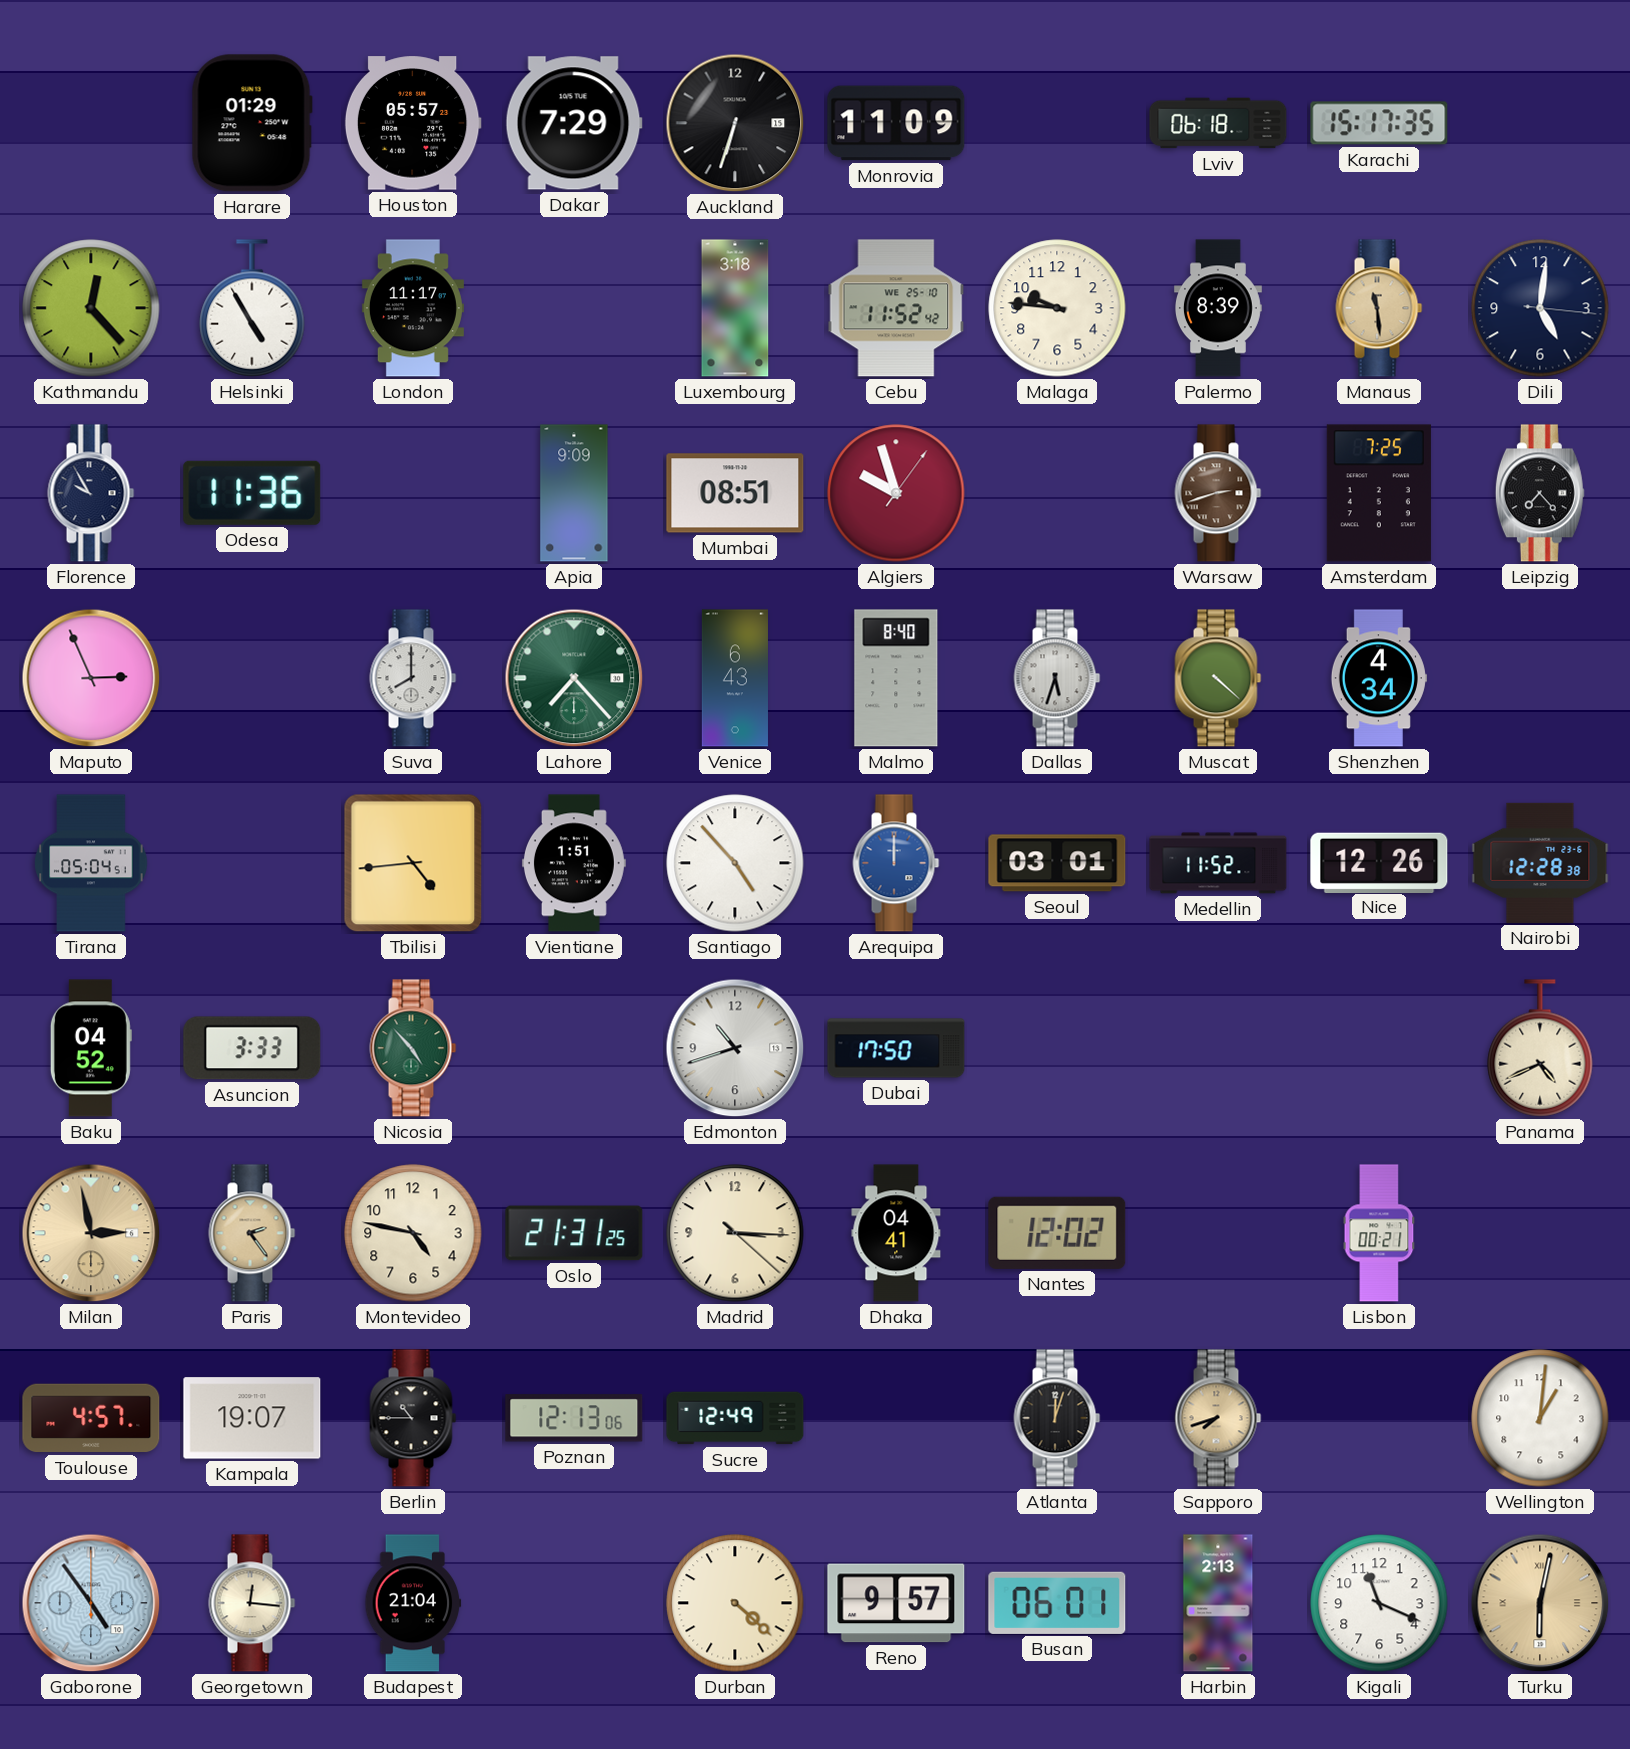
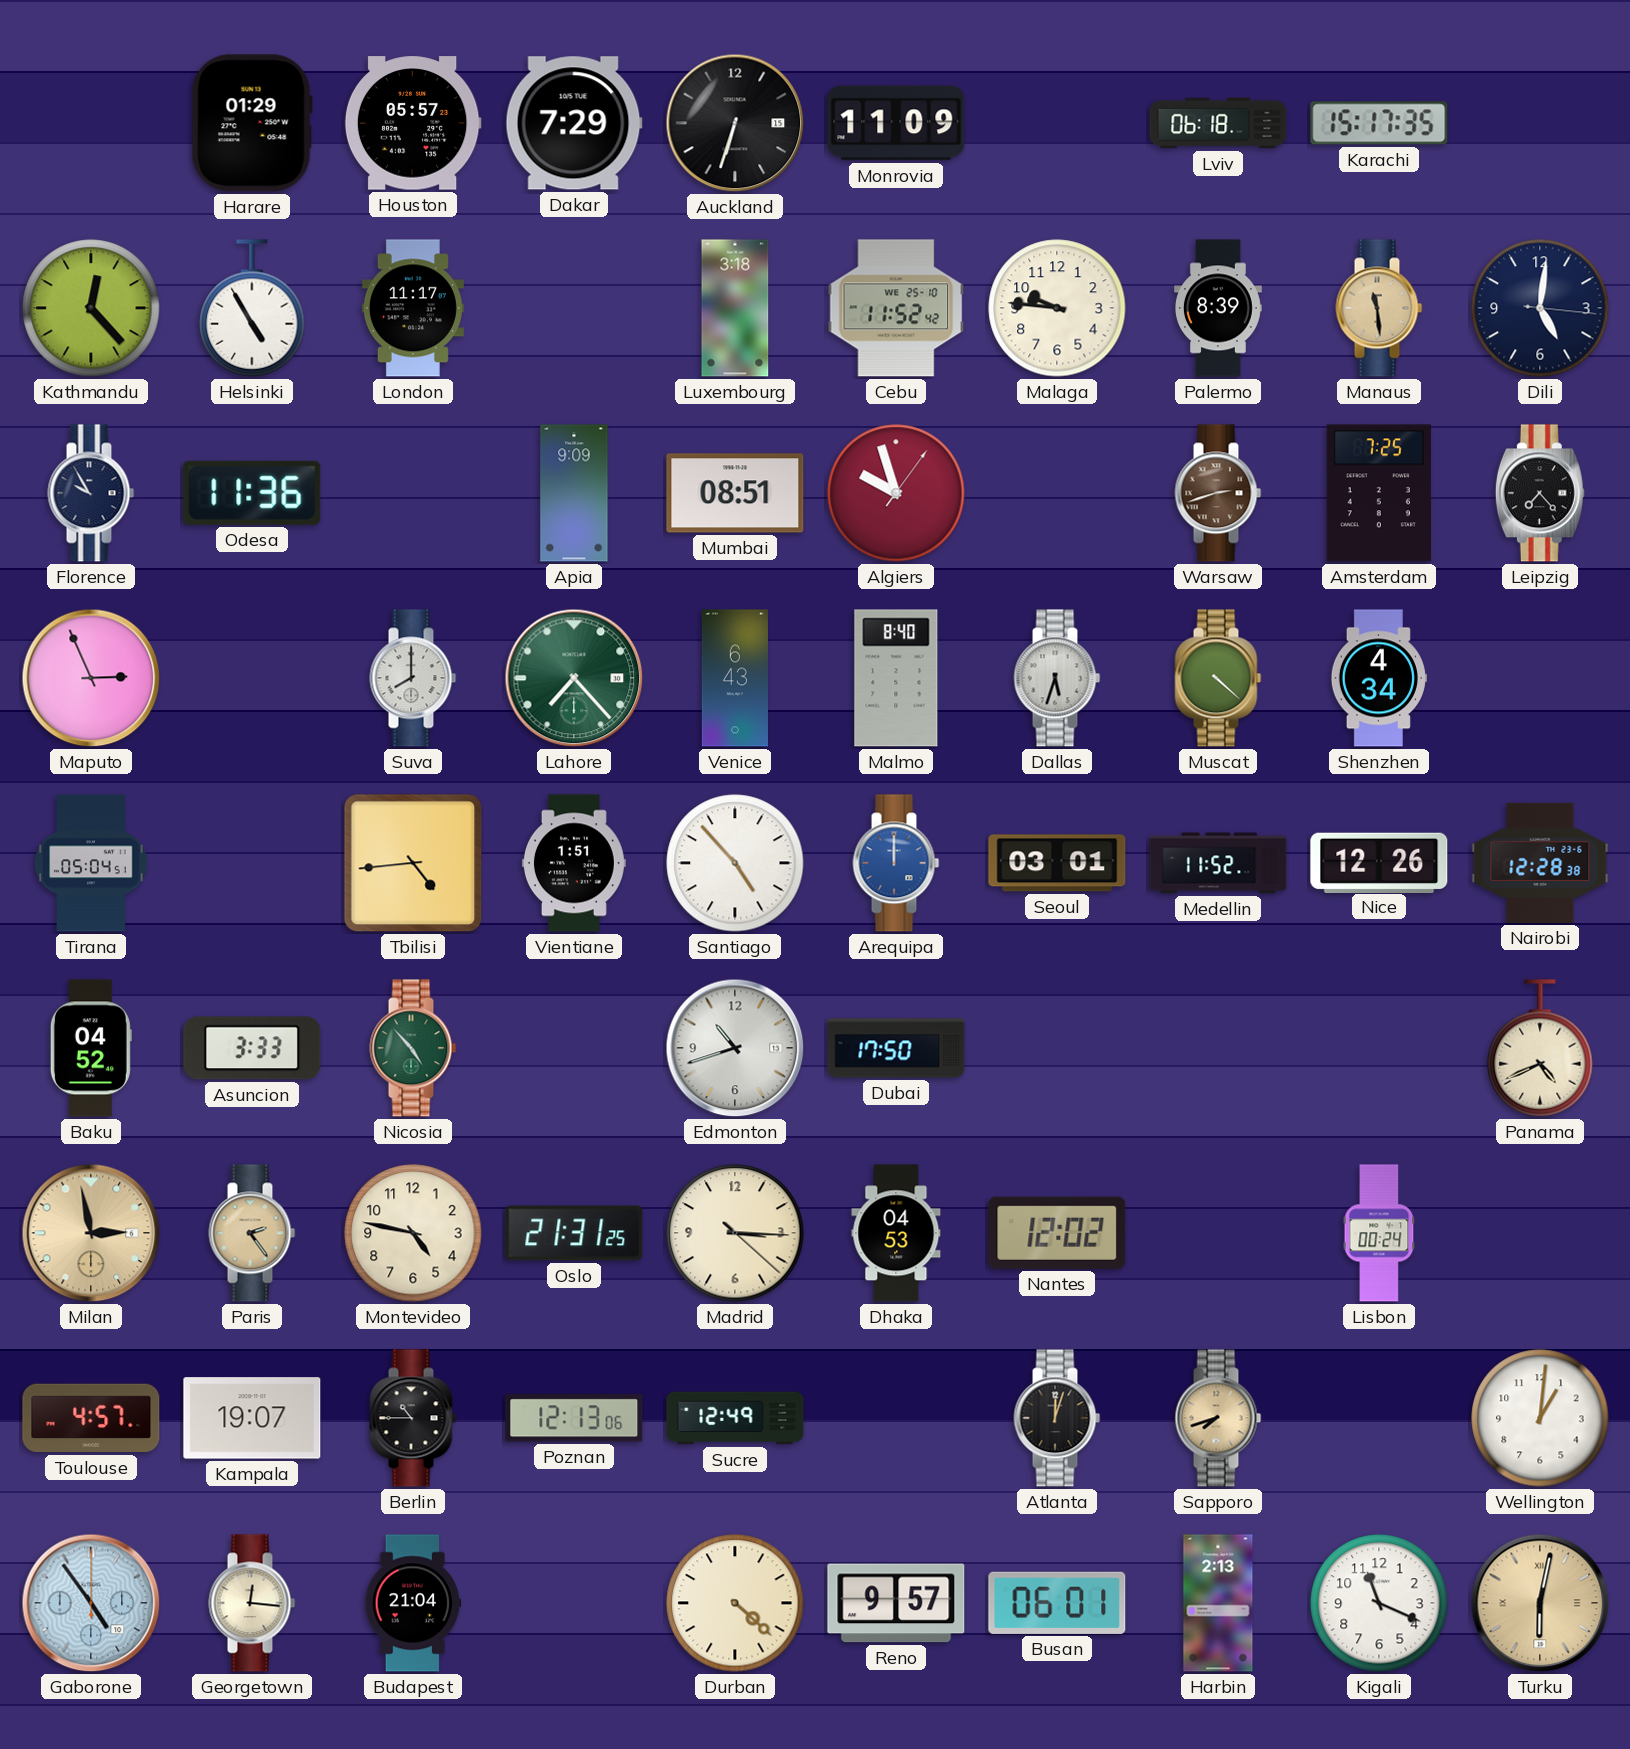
Dhaka: 04:41 -> 04:53 (896, 1233)
Lisbon: 00:21 -> 00:24 (1379, 1233)
